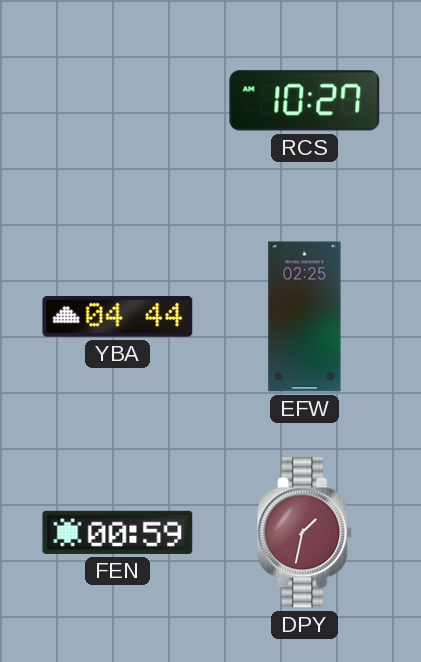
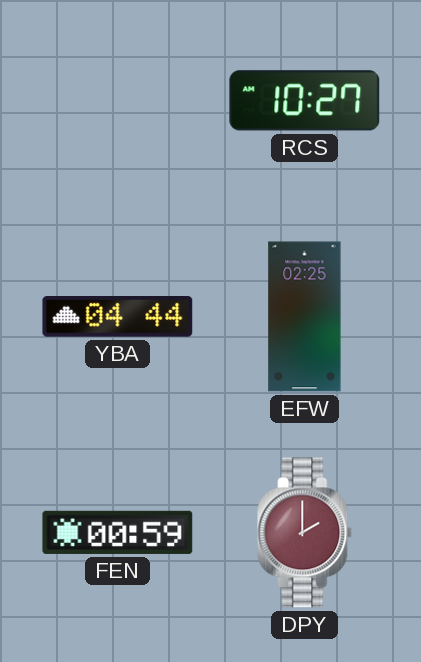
DPY: 1:32 -> 2:00 (305, 533)
